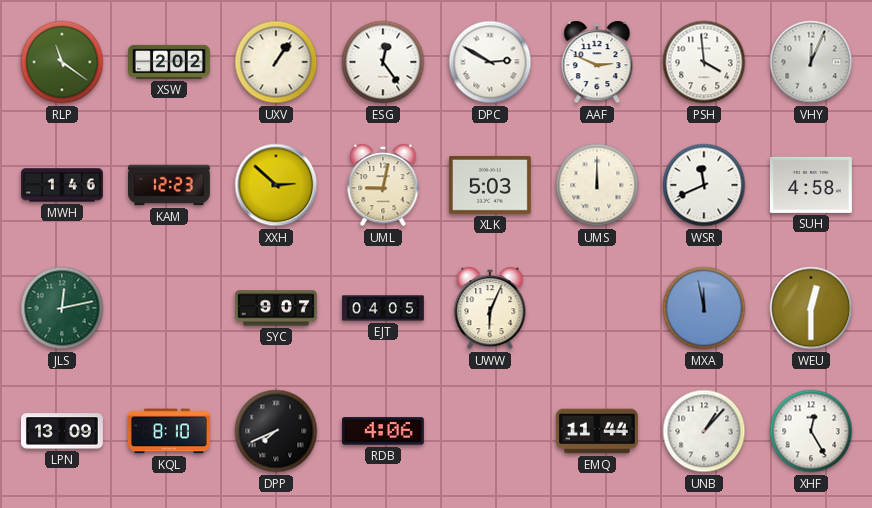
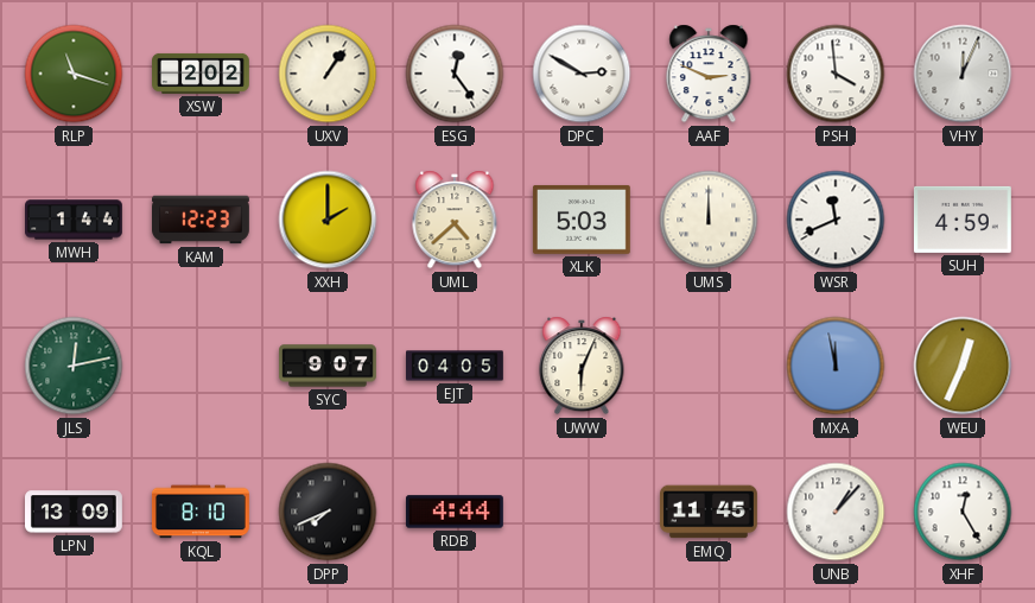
RLP: 11:21 -> 11:18 (74, 74)
MWH: 1:46 -> 1:44 (75, 220)
XXH: 2:52 -> 2:00 (328, 220)
UML: 9:02 -> 4:38 (455, 220)
SUH: 4:58 -> 4:59 (963, 220)
WEU: 12:30 -> 12:34 (963, 366)
RDB: 4:06 -> 4:44 (455, 512)
EMQ: 11:44 -> 11:45 (709, 512)
